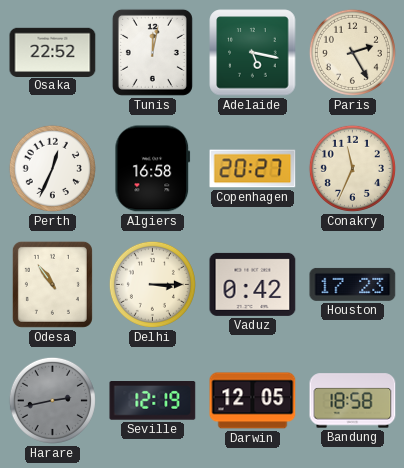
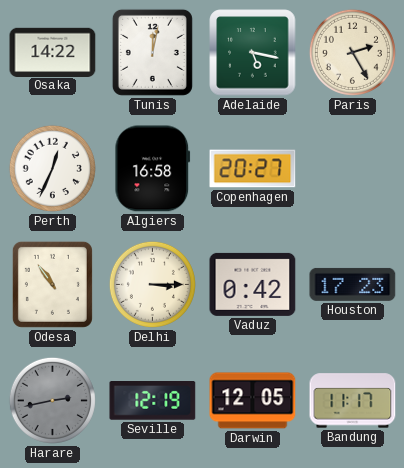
Osaka: 22:52 -> 14:22 (53, 52)
Conakry: 11:34 -> none (352, 168)
Bandung: 18:58 -> 11:17 (353, 401)
